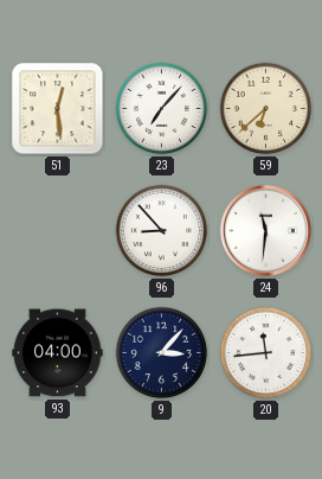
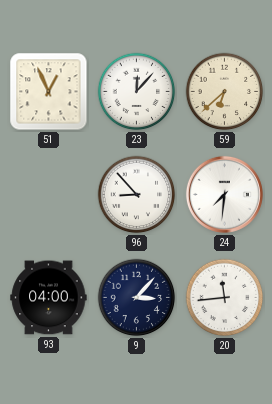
51: 12:29 -> 12:56 (49, 92)
23: 7:07 -> 12:07 (137, 92)
24: 11:31 -> 7:31 (224, 194)
